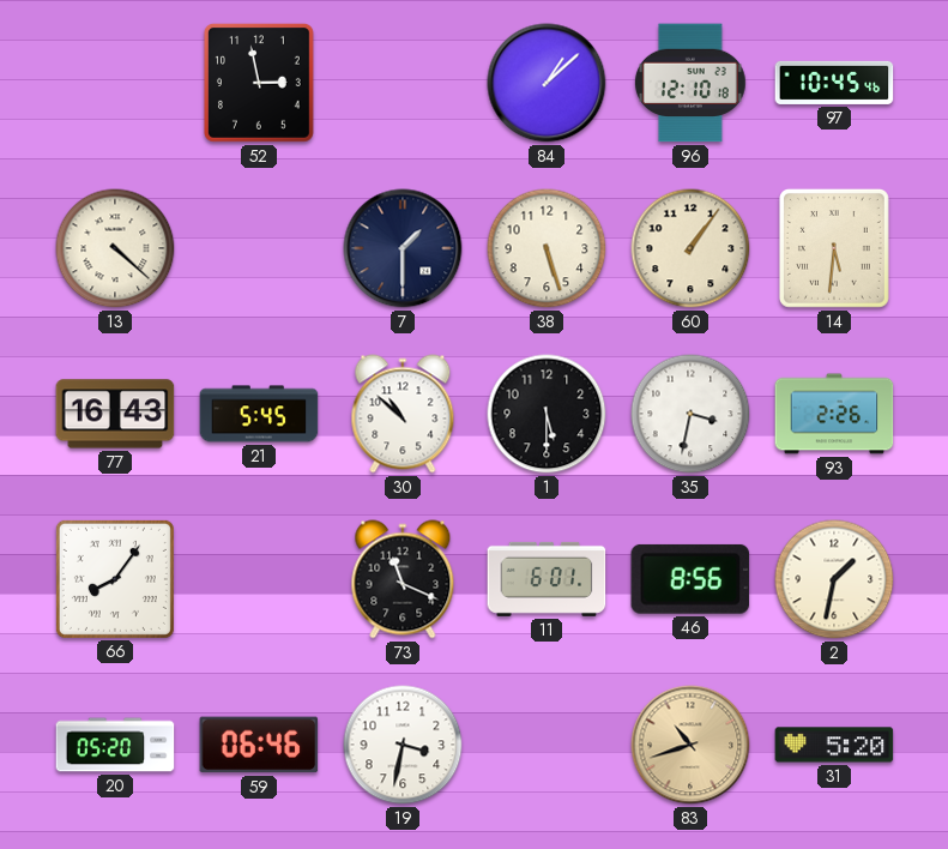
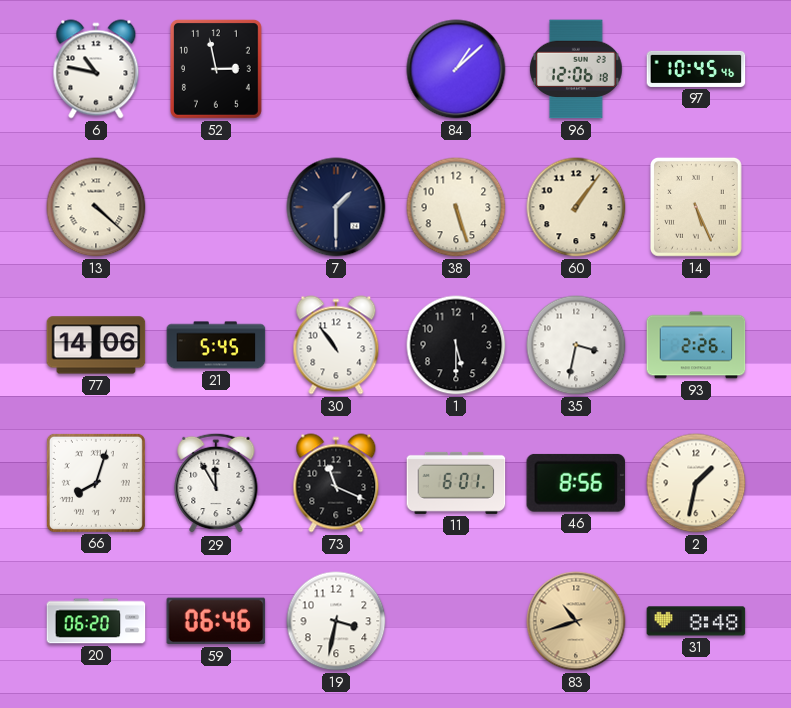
6: none -> 10:47 (96, 69)
96: 12:10 -> 12:06 (576, 69)
14: 5:31 -> 5:26 (696, 207)
77: 16:43 -> 14:06 (96, 345)
30: 10:52 -> 10:54 (336, 345)
66: 8:06 -> 8:03 (96, 483)
29: none -> 11:55 (216, 483)
20: 05:20 -> 06:20 (96, 621)
31: 5:20 -> 8:48 (696, 621)
